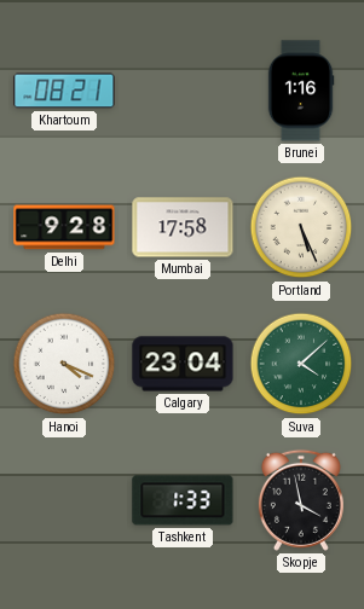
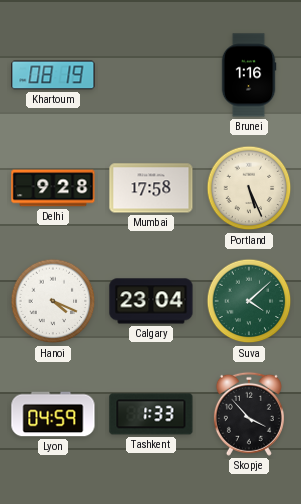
Khartoum: 08:21 -> 08:19 (53, 75)
Lyon: none -> 04:59 (53, 414)
Skopje: 3:58 -> 3:53 (249, 414)
